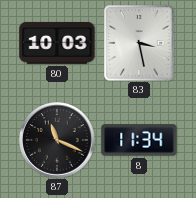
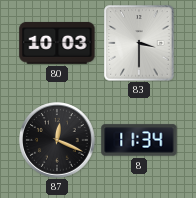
83: 3:28 -> 3:30 (139, 43)
87: 11:19 -> 12:19 (57, 140)
